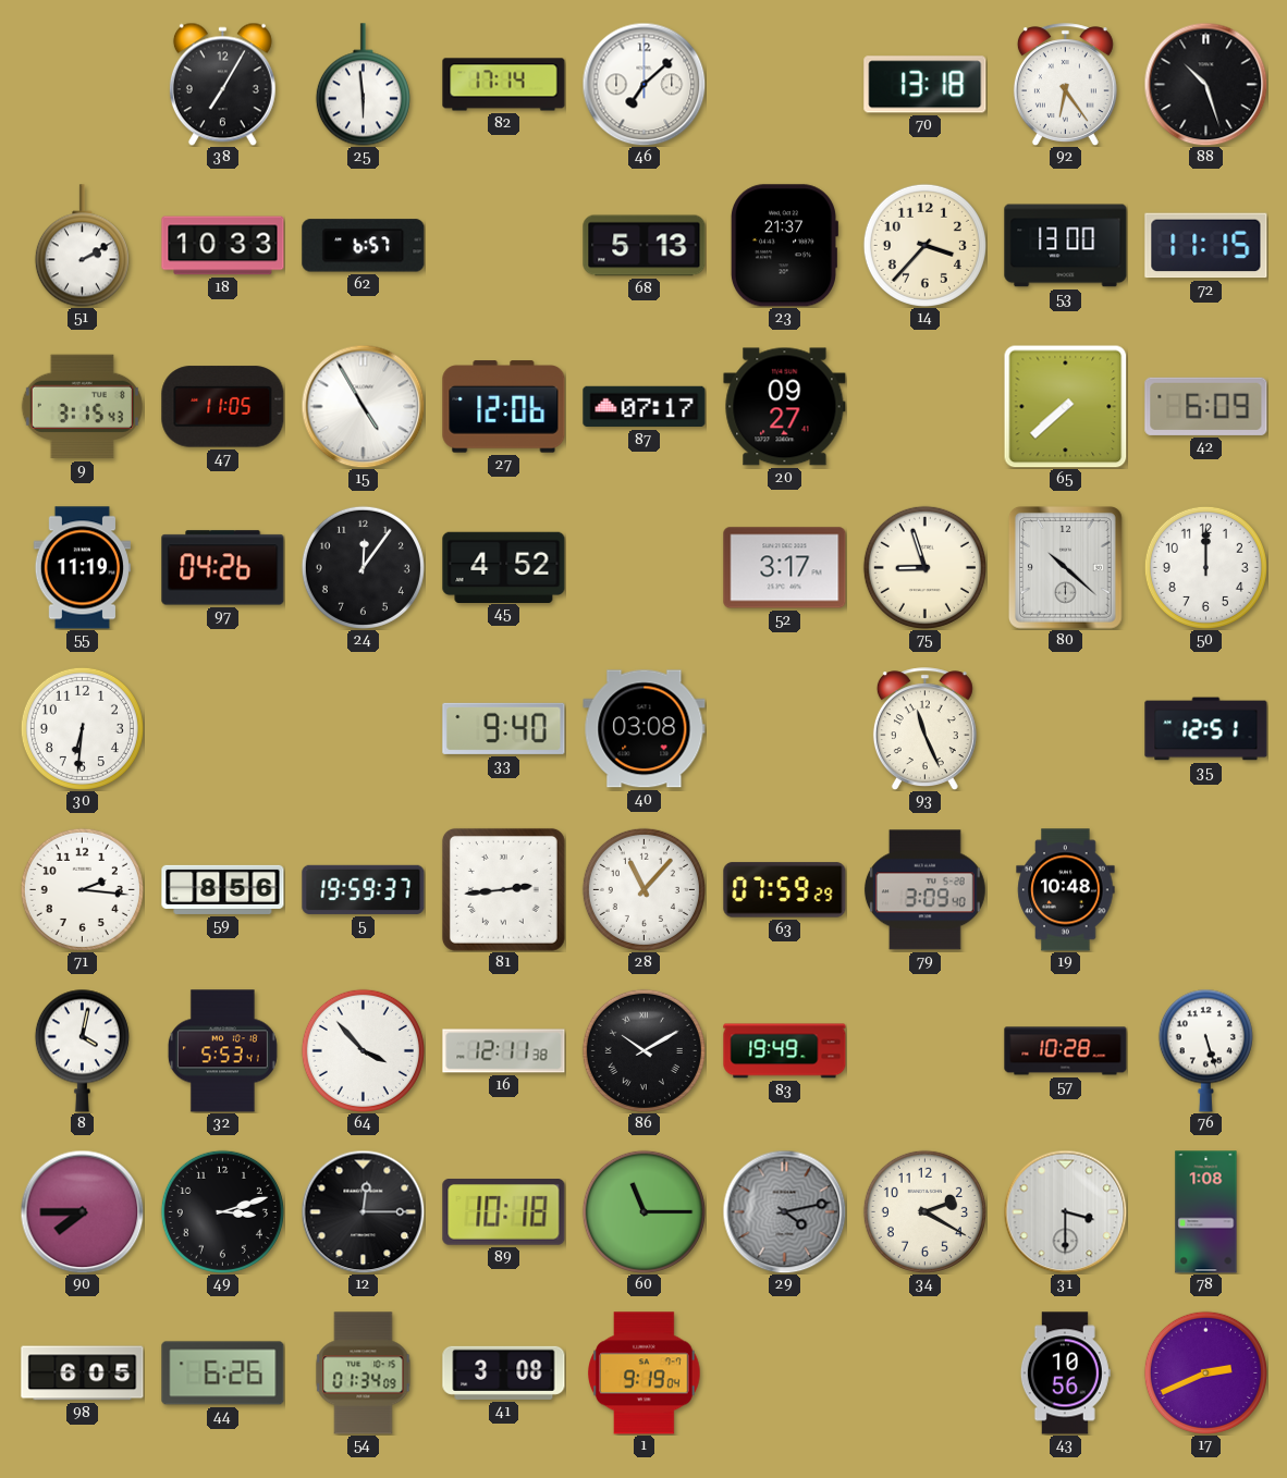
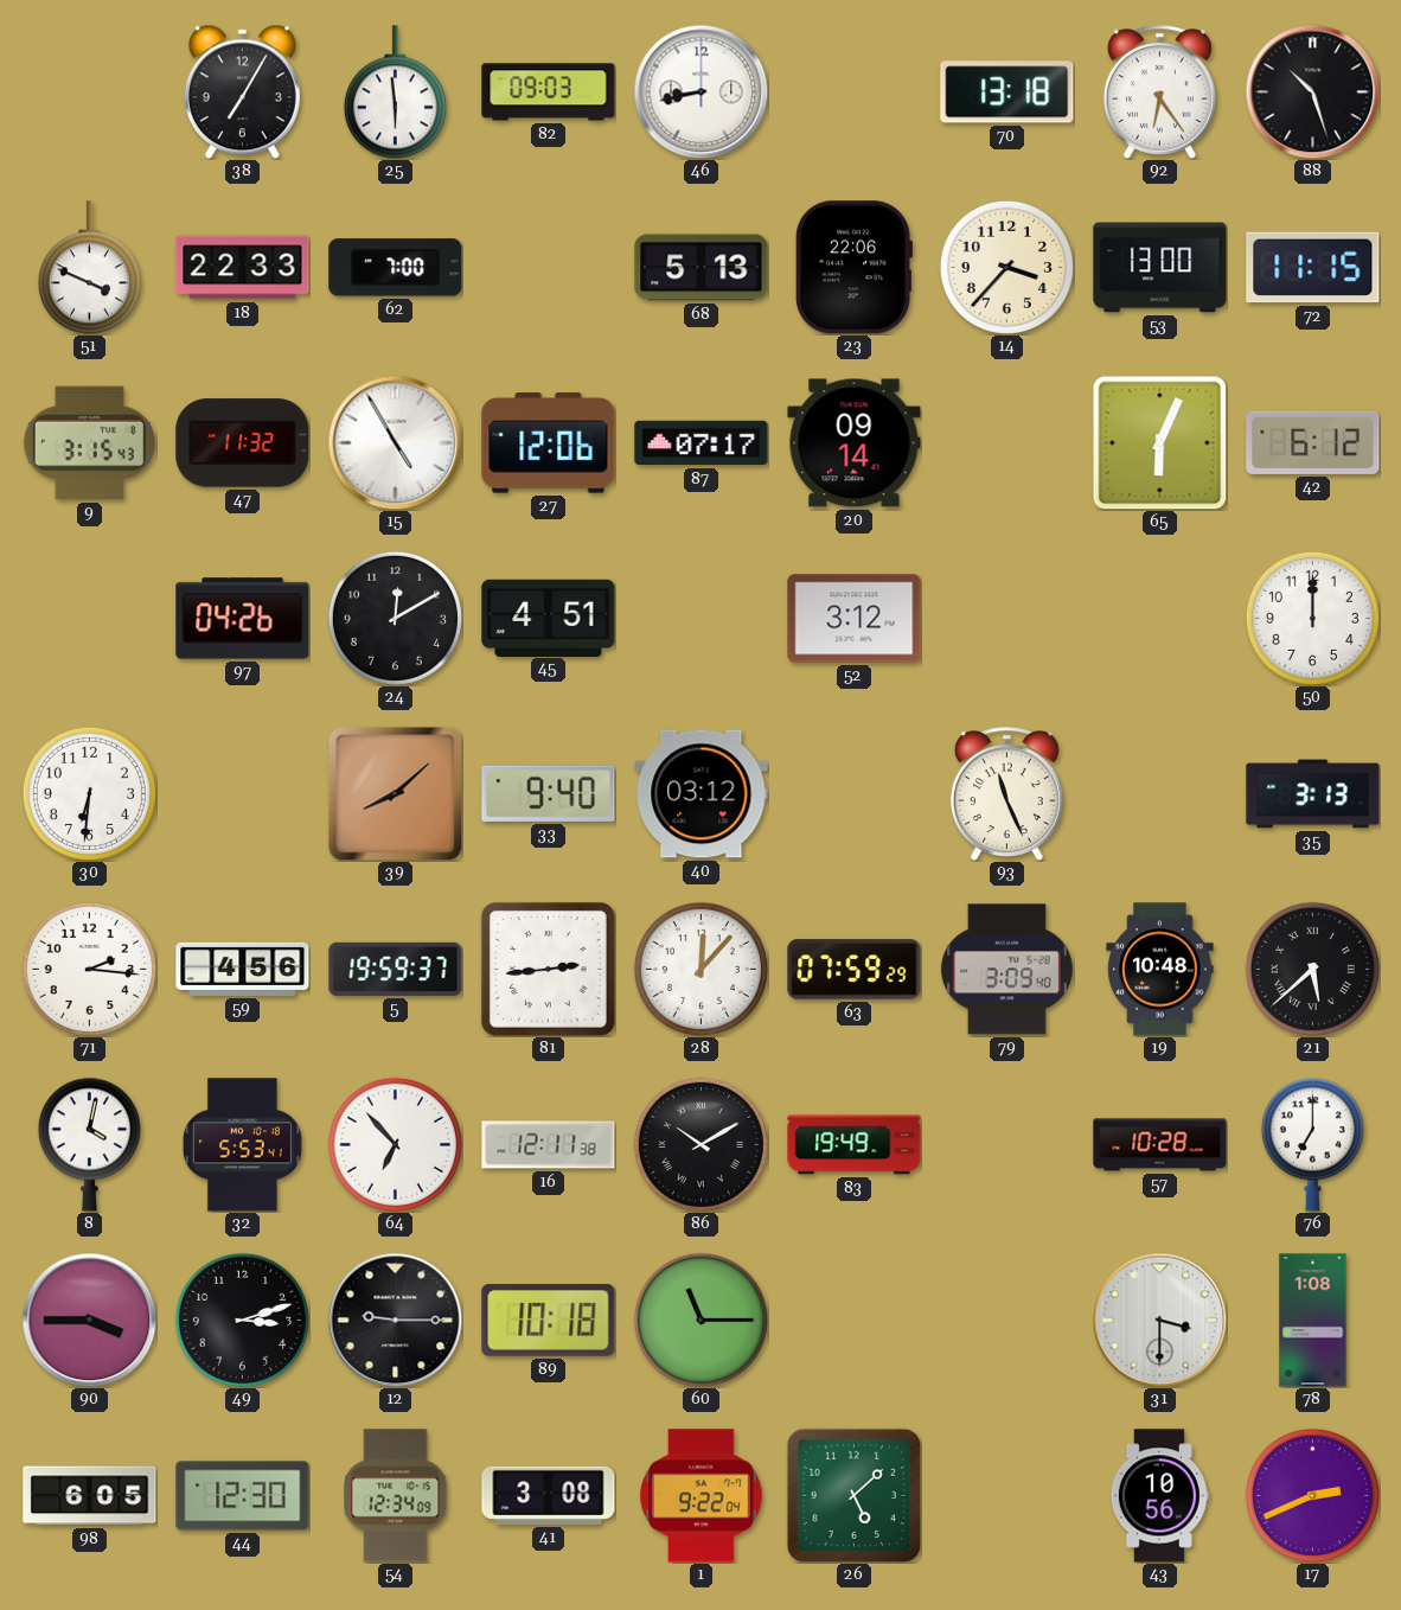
82: 17:14 -> 09:03 (549, 92)
46: 7:08 -> 8:43 (700, 91)
51: 2:10 -> 3:49 (89, 268)
18: 10:33 -> 22:33 (243, 268)
62: 6:57 -> 7:00 (396, 268)
23: 21:37 -> 22:06 (852, 268)
47: 11:05 -> 11:32 (243, 443)
20: 09:27 -> 09:14 (855, 443)
65: 7:38 -> 6:04 (1159, 442)
42: 6:09 -> 6:12 (1313, 442)
55: 11:19 -> none (82, 568)
24: 12:06 -> 12:10 (395, 618)
45: 4:52 -> 4:51 (549, 618)
52: 3:17 -> 3:12 (855, 619)
75: 8:57 -> none (924, 567)
80: 10:22 -> none (1065, 567)
39: none -> 8:08 (395, 793)
40: 03:08 -> 03:12 (702, 794)
35: 12:51 -> 3:13 (1313, 794)
59: 8:56 -> 4:56 (243, 969)
28: 11:07 -> 12:07 (700, 969)
21: none -> 5:38 (1312, 969)
64: 3:53 -> 6:53 (395, 1144)
76: 5:27 -> 7:00 (1312, 1144)
90: 7:45 -> 3:45 (89, 1320)
12: 12:15 -> 9:15 (395, 1320)
29: 4:13 -> none (784, 1211)
34: 2:20 -> none (924, 1211)
44: 6:26 -> 12:30 (243, 1496)
54: 01:34 -> 12:34 (396, 1496)
1: 9:19 -> 9:22 (702, 1496)
26: none -> 5:08 (853, 1495)
